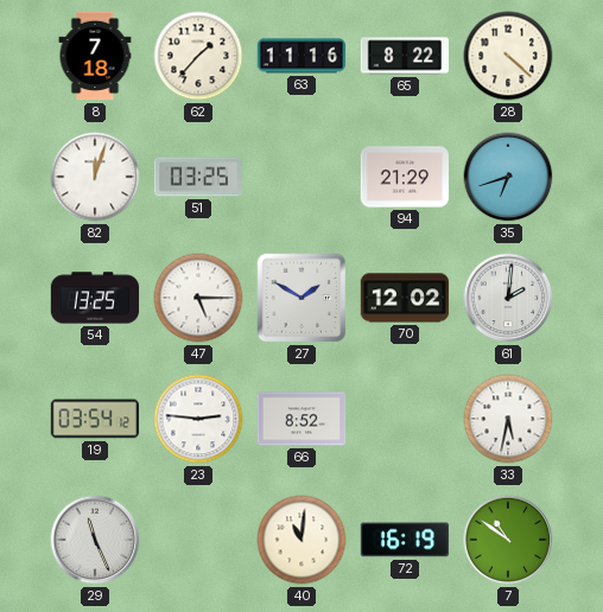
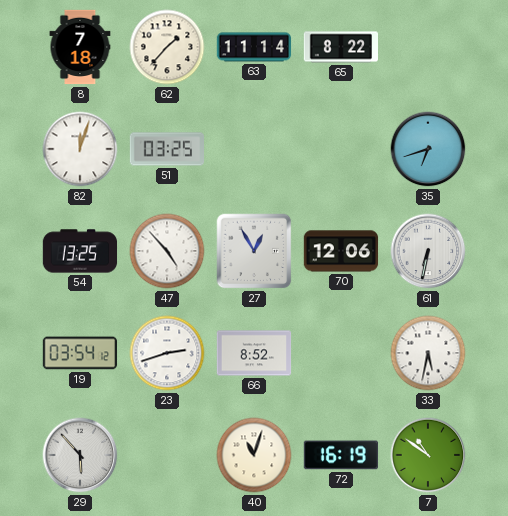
63: 11:16 -> 11:14 (254, 47)
28: 4:22 -> none (508, 56)
94: 21:29 -> none (404, 177)
47: 5:15 -> 4:53 (167, 251)
27: 1:50 -> 12:55 (254, 251)
70: 12:02 -> 12:06 (341, 251)
61: 2:01 -> 6:32 (428, 251)
23: 2:46 -> 2:42 (167, 353)
29: 11:26 -> 5:53 (80, 455)
40: 11:01 -> 11:03 (254, 455)
